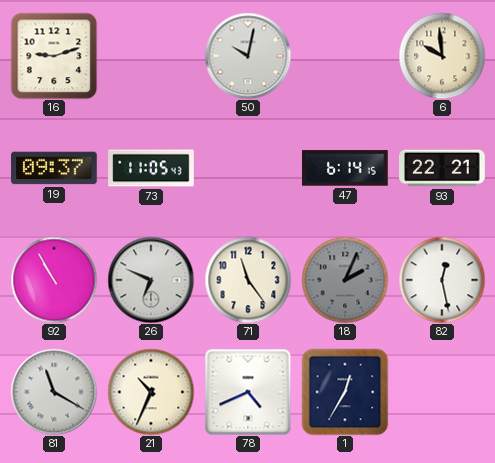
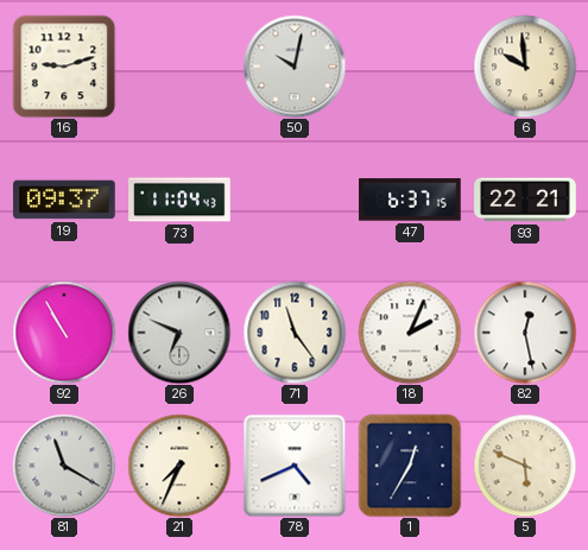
73: 11:05 -> 11:04 (179, 200)
47: 6:14 -> 6:37 (410, 200)
18 dial: grey -> white (410, 333)
21: 10:34 -> 7:34 (179, 466)
5: none -> 5:49 (525, 466)
